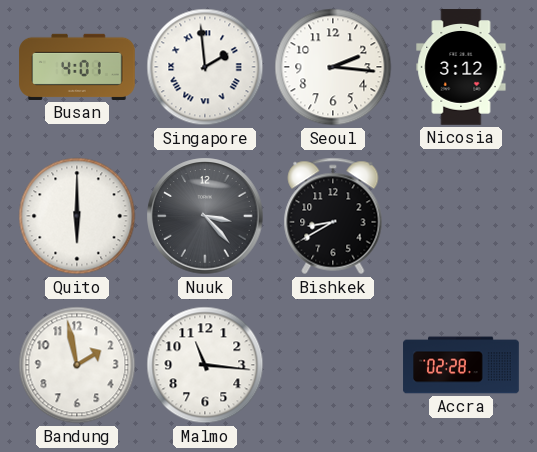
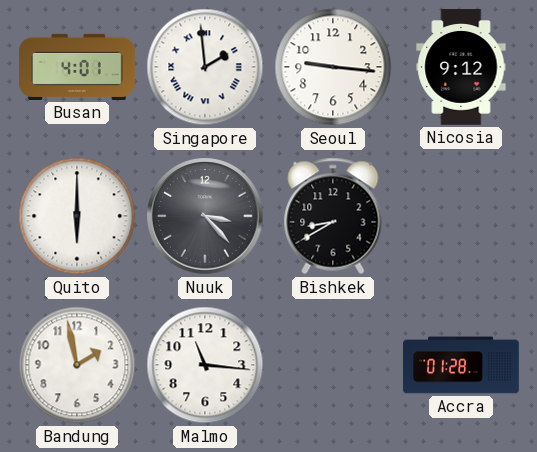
Seoul: 2:16 -> 9:16 (333, 67)
Nicosia: 3:12 -> 9:12 (461, 67)
Accra: 02:28 -> 01:28 (461, 365)
